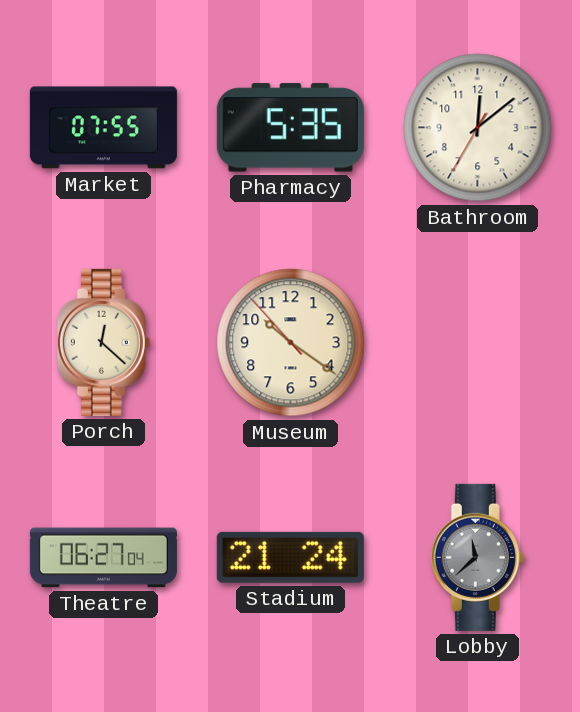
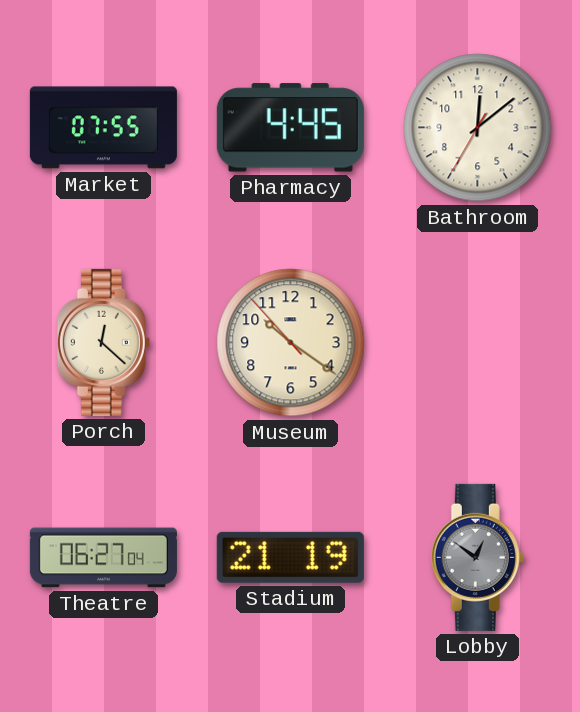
Pharmacy: 5:35 -> 4:45 (290, 128)
Stadium: 21:24 -> 21:19 (290, 557)
Lobby: 11:38 -> 12:51 (477, 557)
